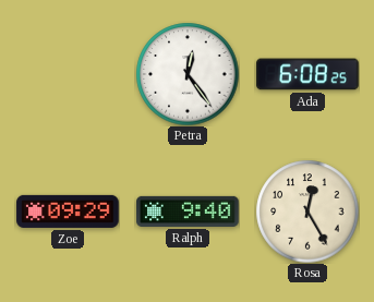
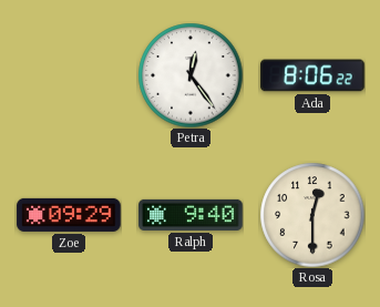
Ada: 6:08 -> 8:06 (312, 75)
Rosa: 12:25 -> 12:30 (312, 215)
